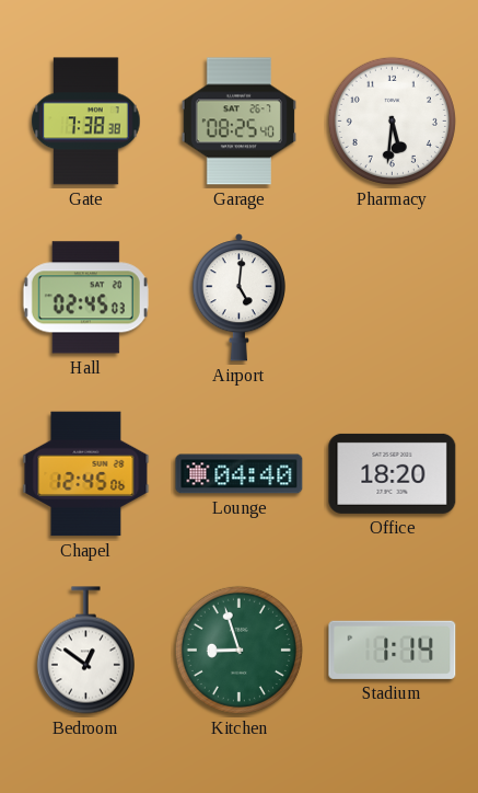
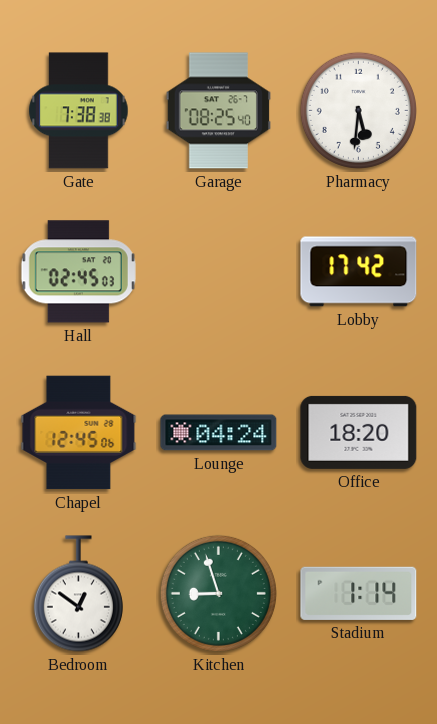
Airport: 5:01 -> none (238, 298)
Lobby: none -> 17:42 (359, 272)
Lounge: 04:40 -> 04:24 (219, 433)
